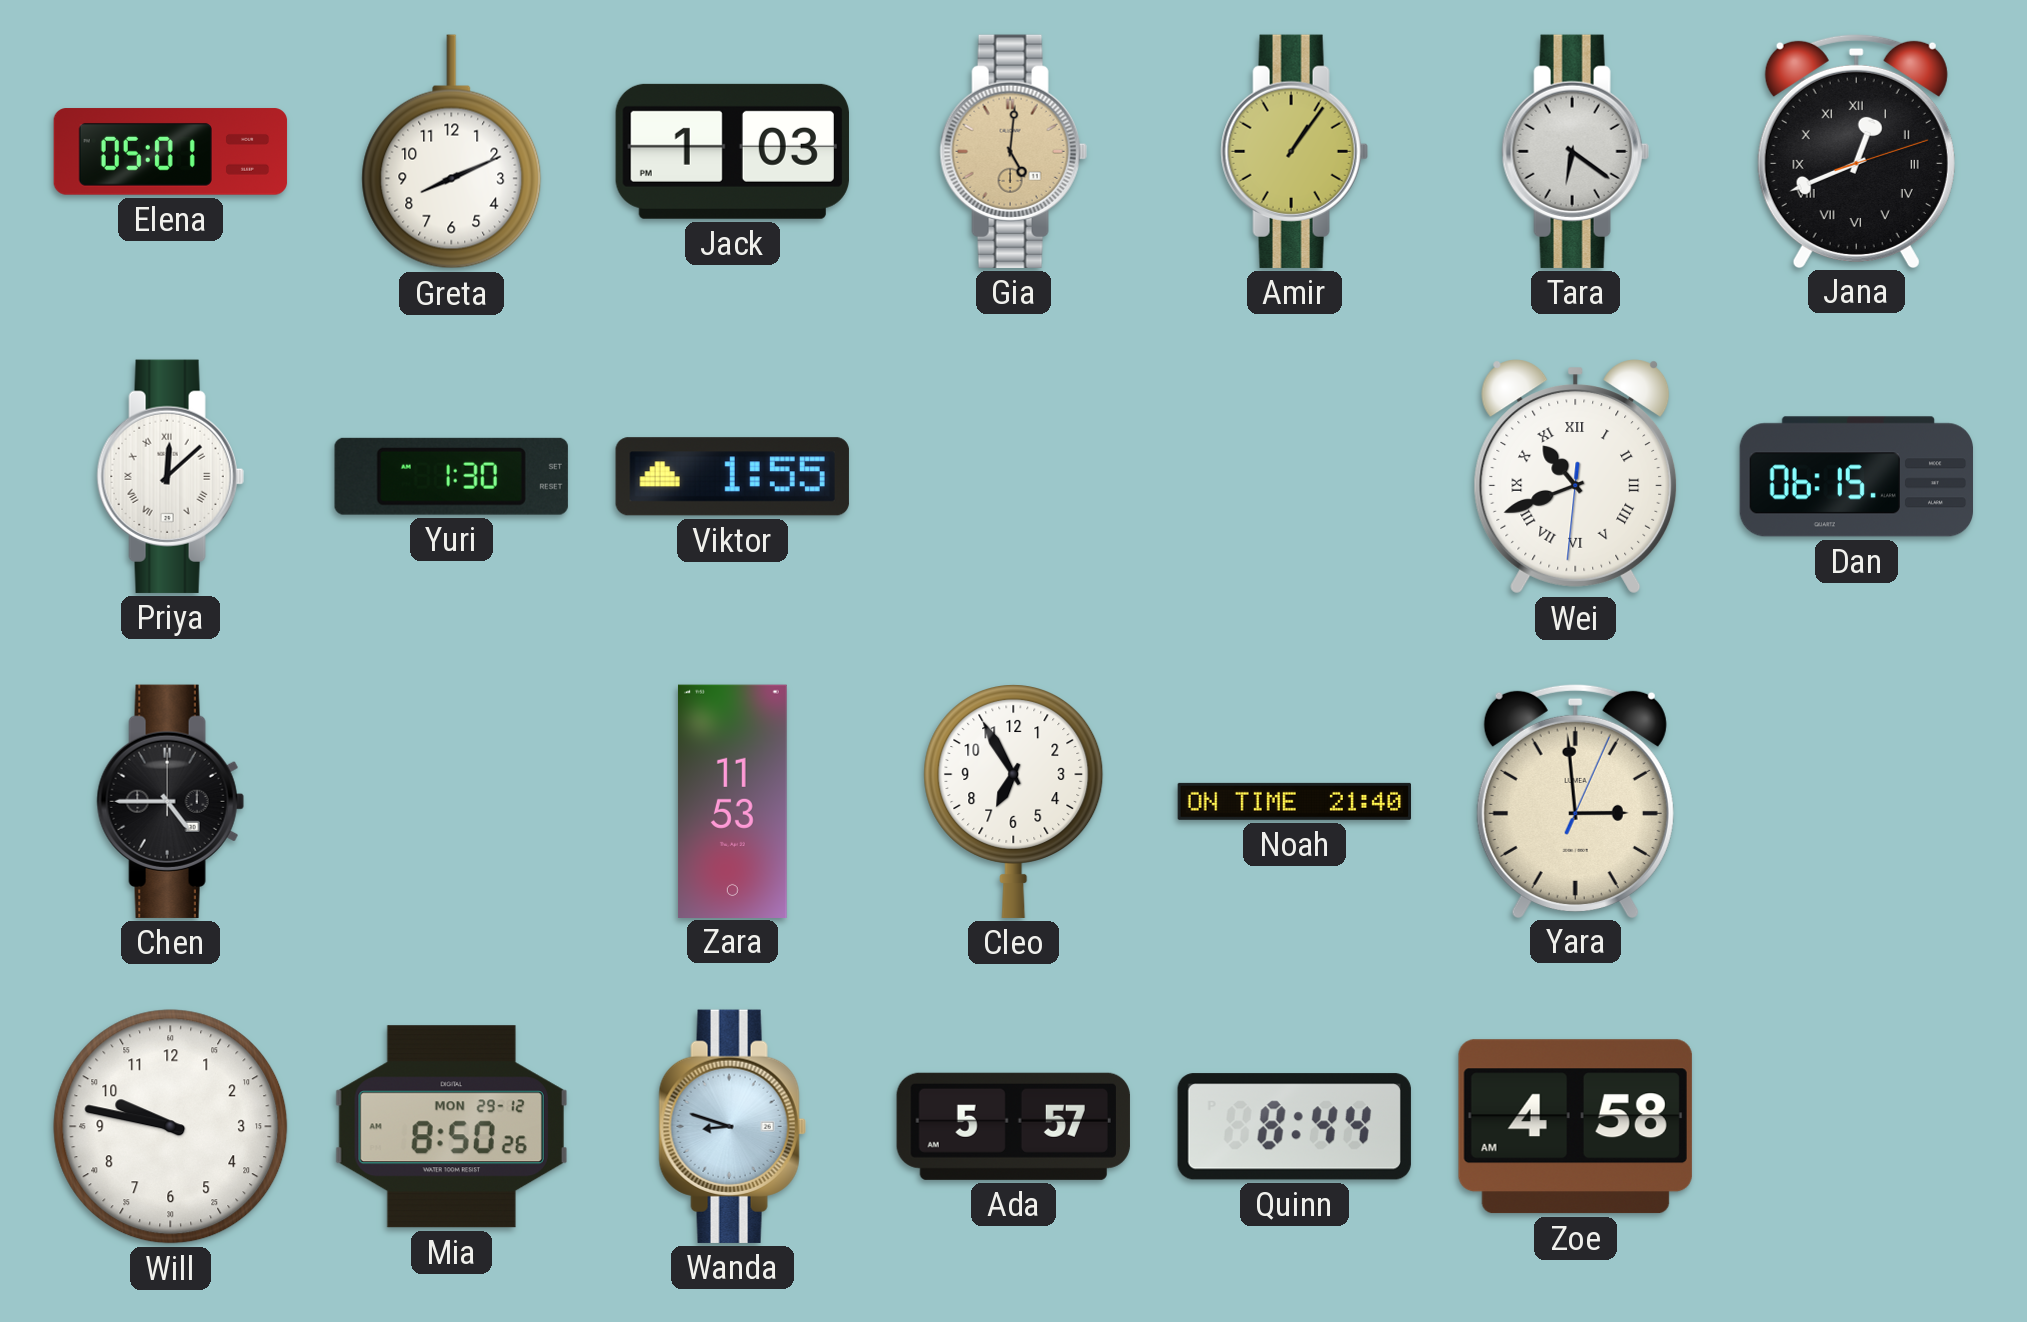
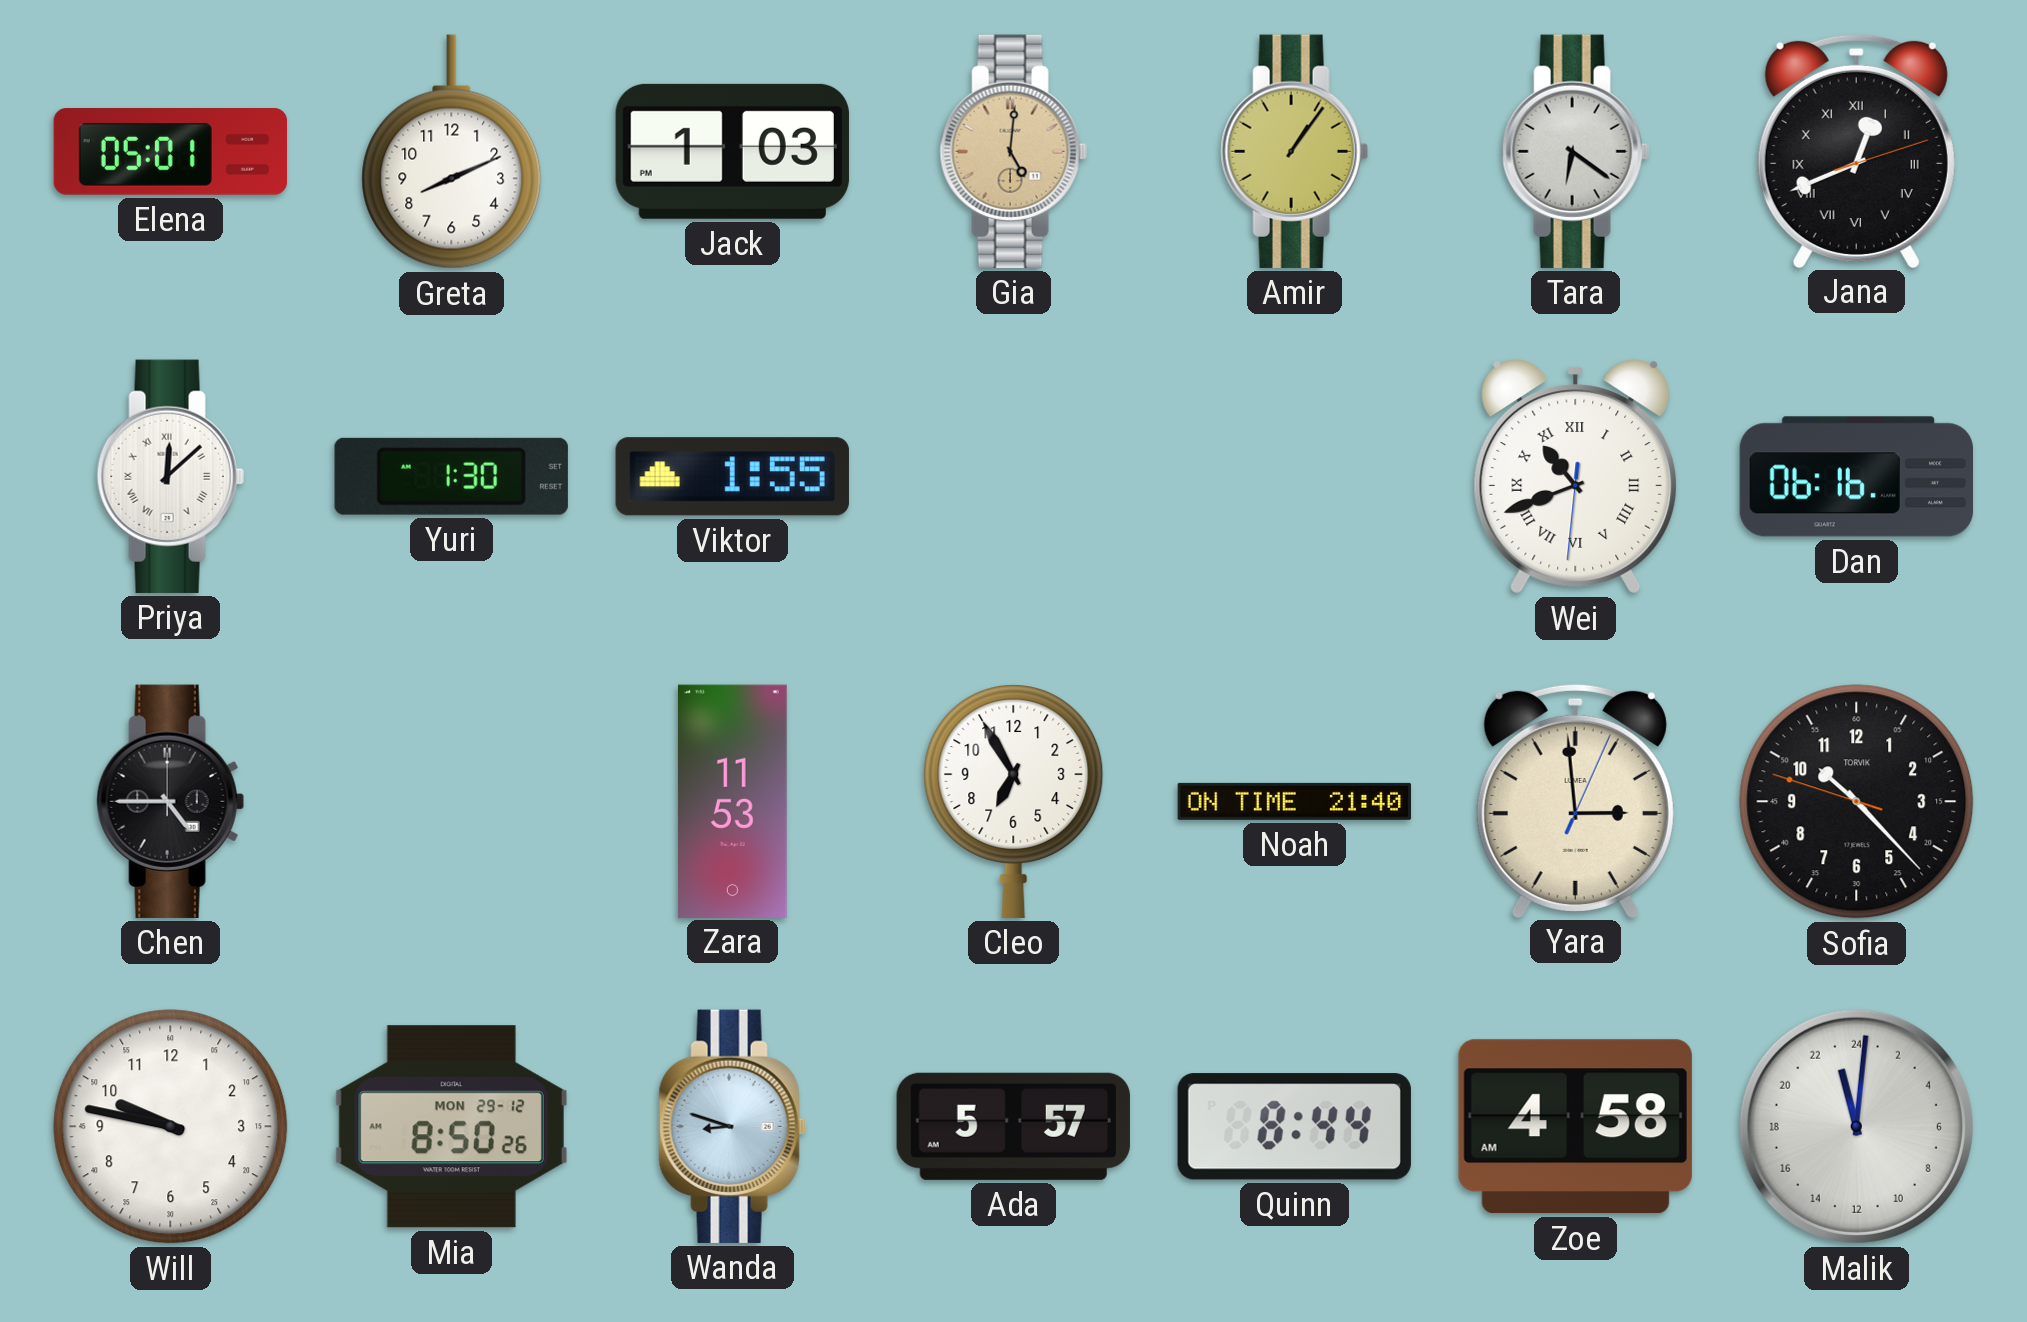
Dan: 06:15 -> 06:16 (1856, 477)
Sofia: none -> 10:22 (1857, 802)
Malik: none -> 23:01 (1856, 1126)
